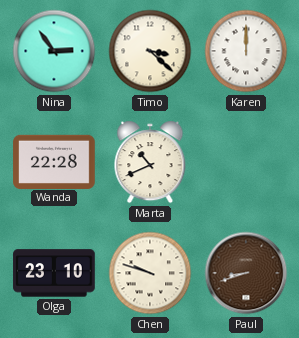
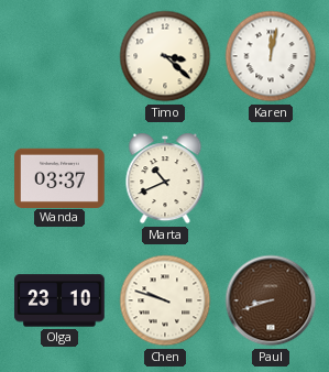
Nina: 2:54 -> none (54, 51)
Karen: 12:00 -> 12:02 (271, 56)
Wanda: 22:28 -> 03:37 (59, 177)
